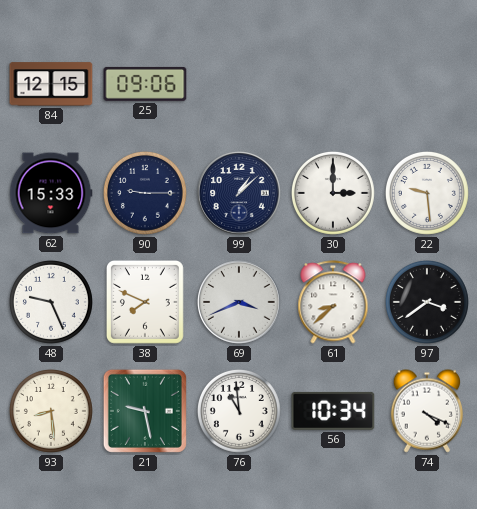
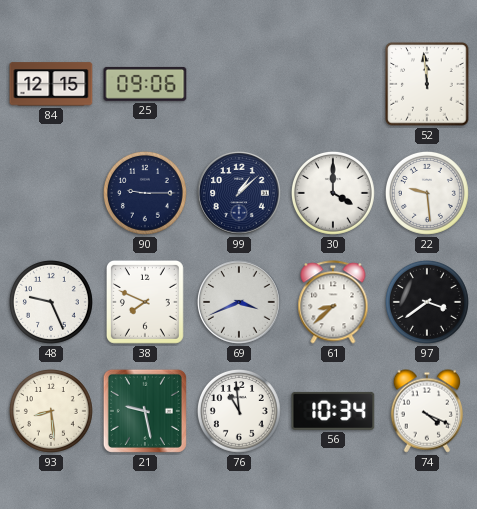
52: none -> 11:59 (427, 84)
62: 15:33 -> none (51, 193)
30: 3:00 -> 4:00 (333, 193)
